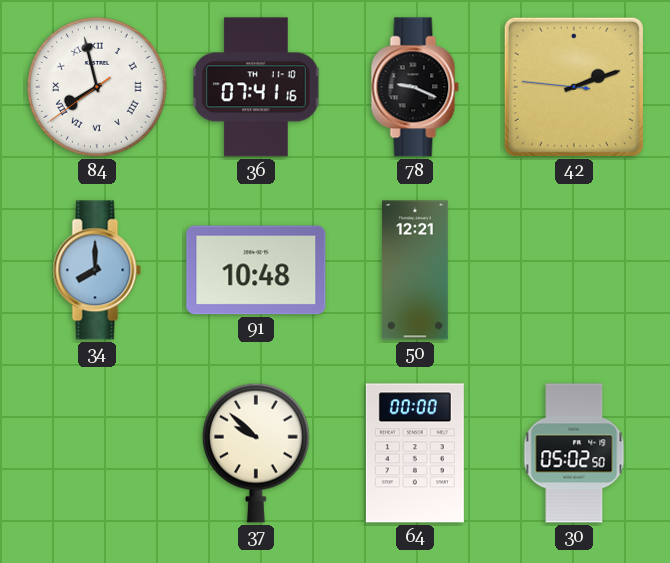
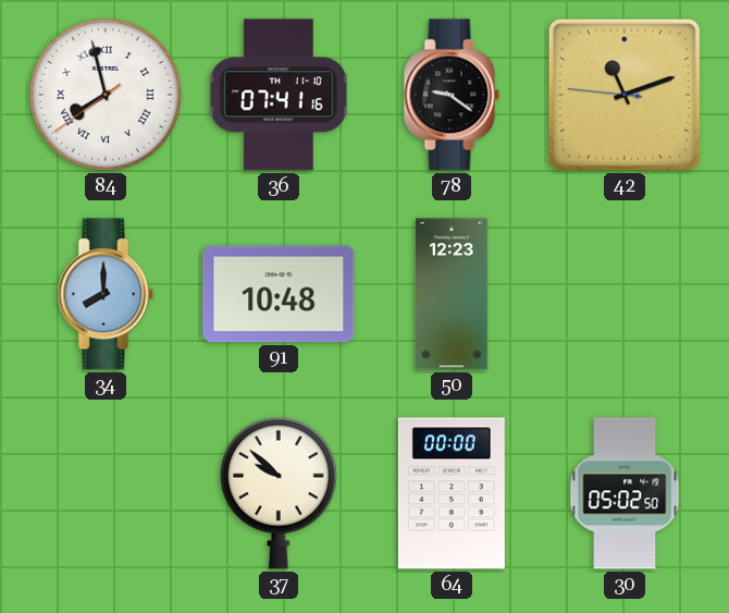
78: 9:19 -> 9:21 (452, 95)
42: 2:11 -> 11:11 (625, 95)
50: 12:21 -> 12:23 (452, 294)
